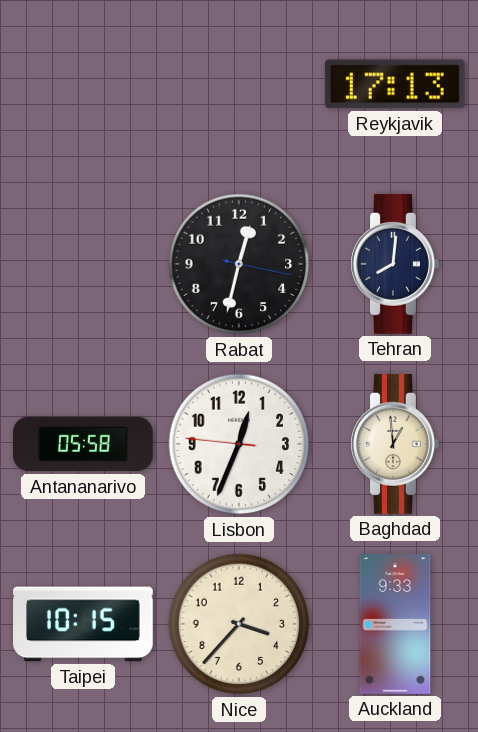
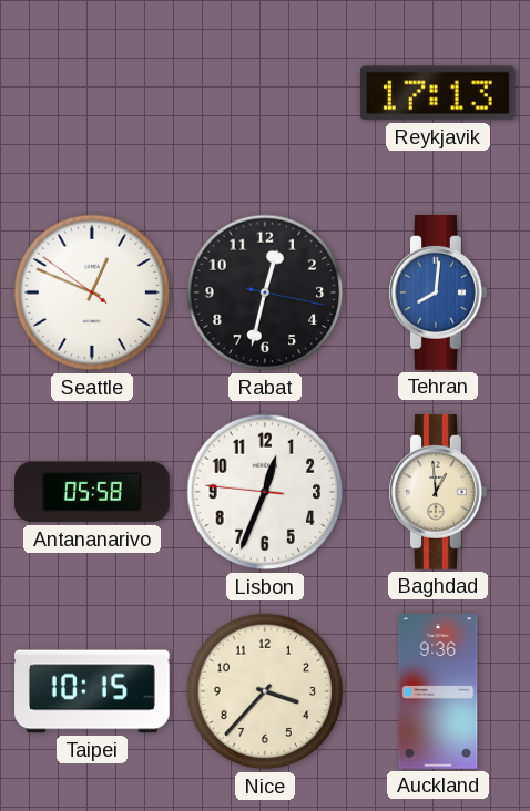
Seattle: none -> 12:48 (92, 292)
Tehran dial: navy -> blue (438, 294)
Auckland: 9:33 -> 9:36 (438, 692)
